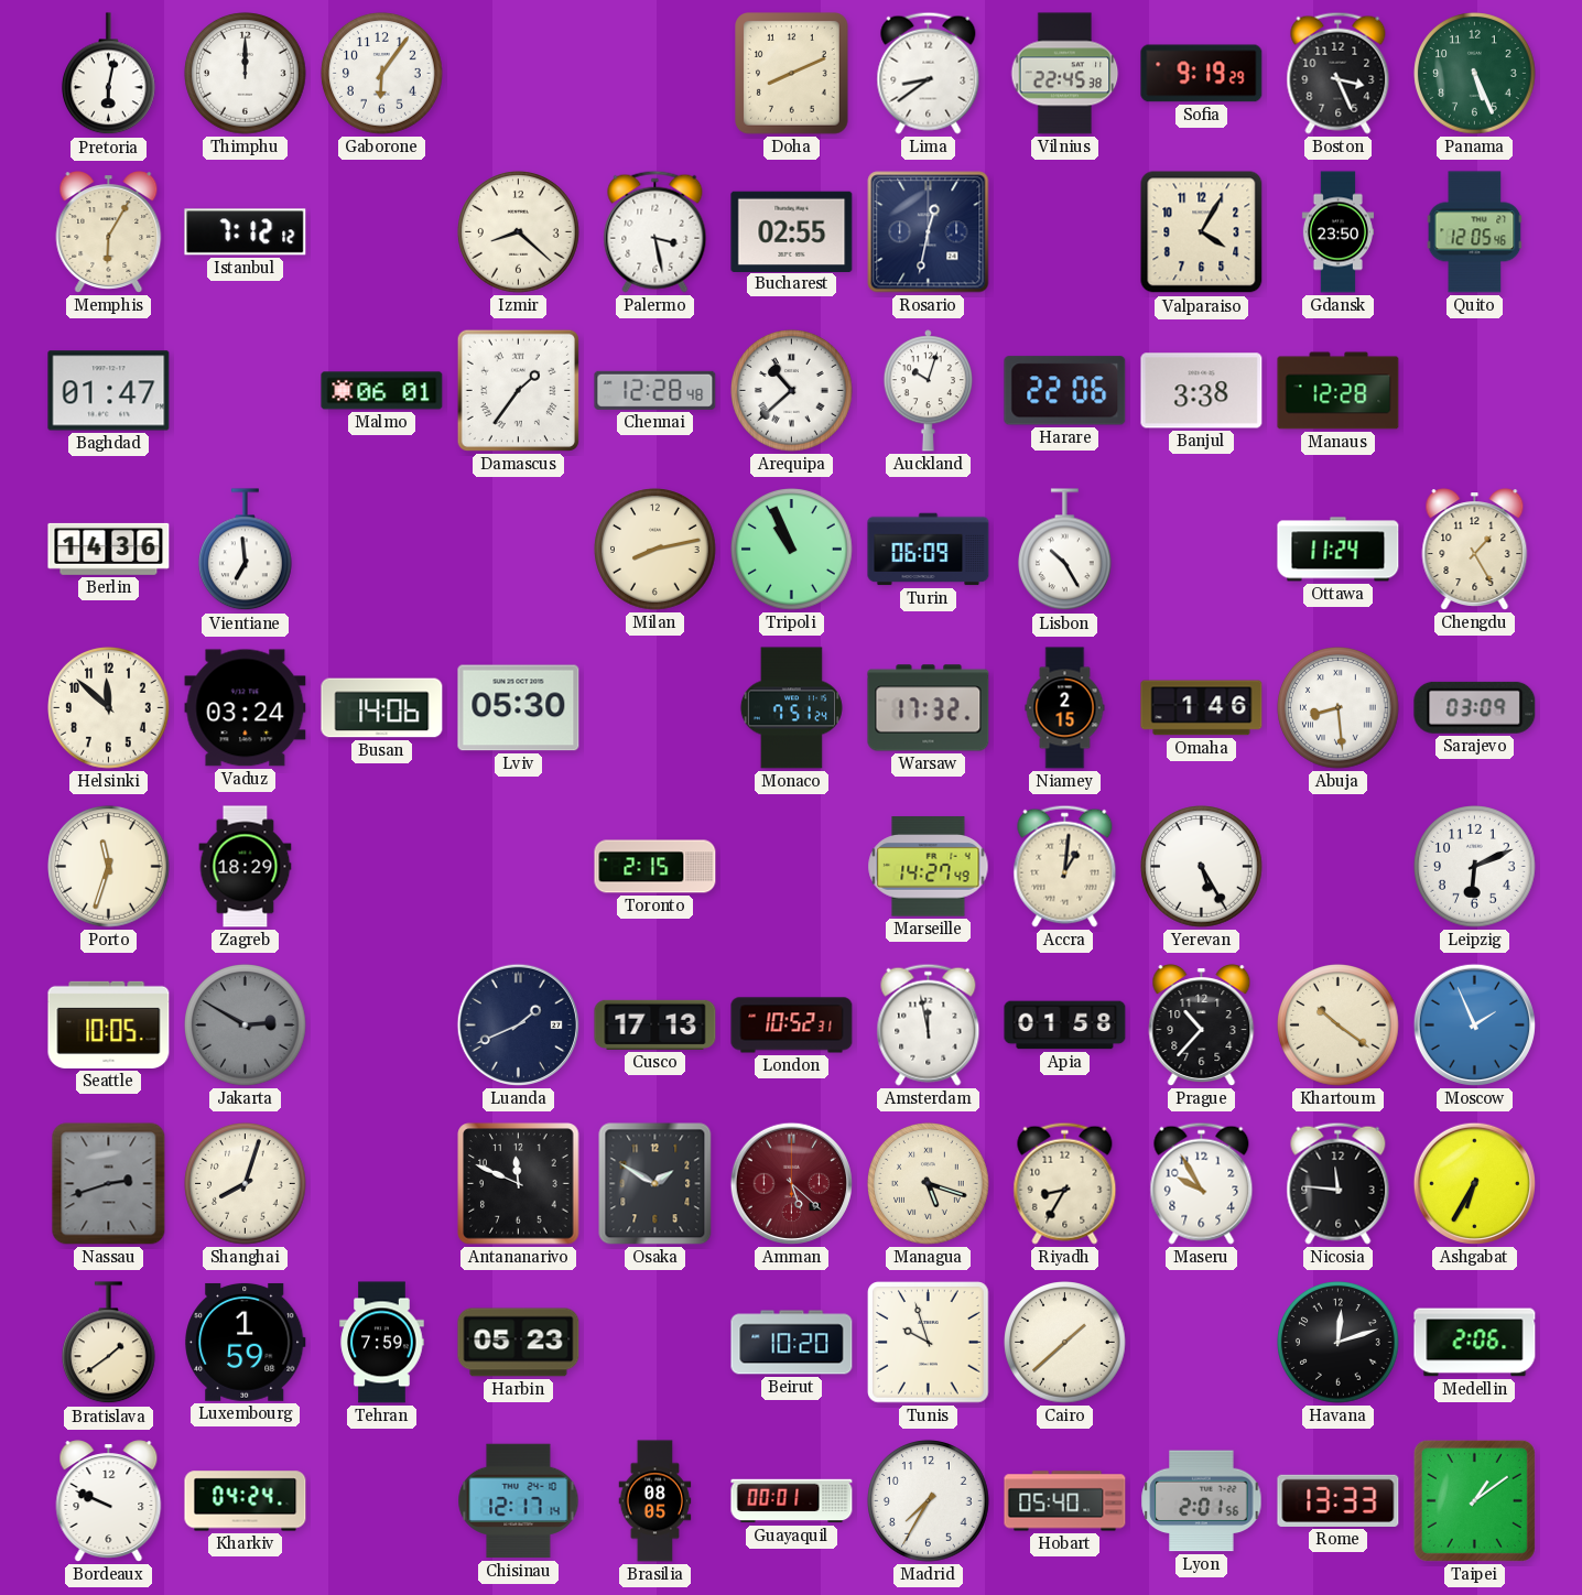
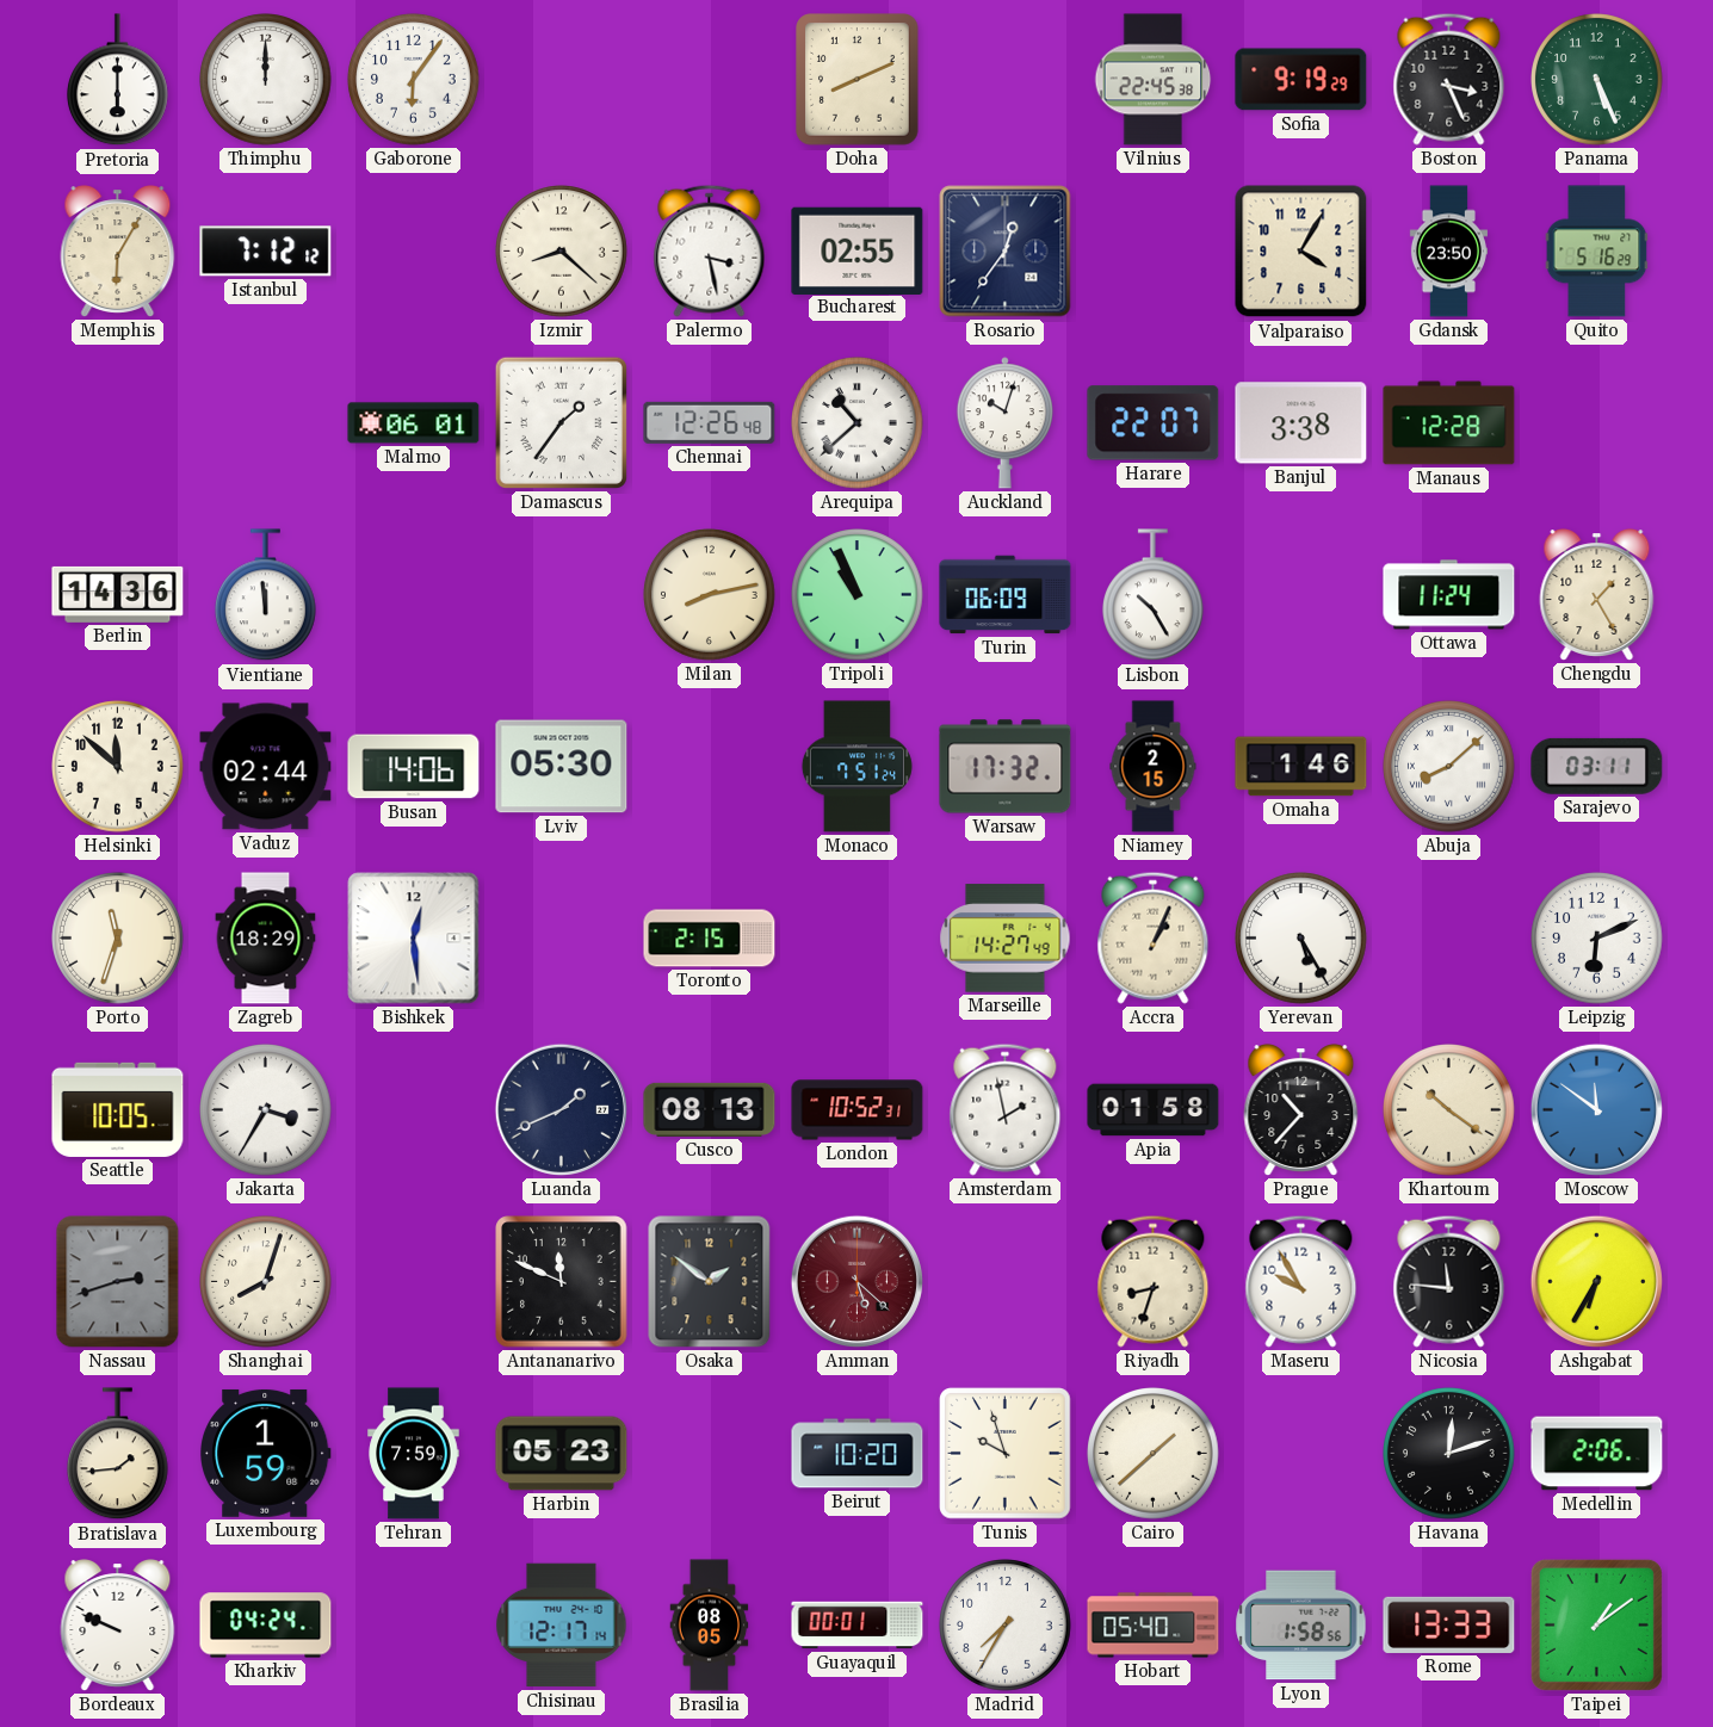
Pretoria: 6:02 -> 6:00 (118, 80)
Lima: 8:39 -> none (929, 73)
Rosario: 12:32 -> 12:36 (1006, 252)
Quito: 12:05 -> 5:16 (1597, 252)
Baghdad: 01:47 -> none (109, 391)
Chennai: 12:28 -> 12:26 (710, 422)
Harare: 22:06 -> 22:07 (1154, 423)
Vientiane: 6:59 -> 11:59 (266, 595)
Vaduz: 03:24 -> 02:44 (266, 767)
Abuja: 8:29 -> 8:08 (1449, 767)
Sarajevo: 03:09 -> 03:11 (1597, 766)
Bishkek: none -> 12:29 (414, 939)
Accra: 1:01 -> 1:04 (1154, 937)
Jakarta: 2:50 -> 3:35 (266, 1110)
Jakarta dial: grey -> white (266, 1110)
Cusco: 17:13 -> 08:13 (710, 1109)
Amsterdam: 11:58 -> 1:58 (1006, 1109)
Moscow: 1:56 -> 11:51 (1596, 1109)
Osaka: 1:50 -> 1:51 (710, 1282)
Managua: 5:18 -> none (929, 1184)
Riyadh: 8:35 -> 8:33 (1154, 1281)
Bratislava: 1:39 -> 1:44 (118, 1454)
Lyon: 2:01 -> 1:58 (1301, 1626)
